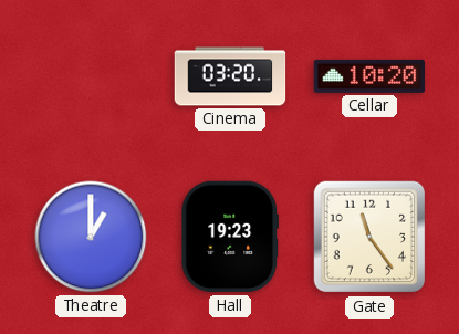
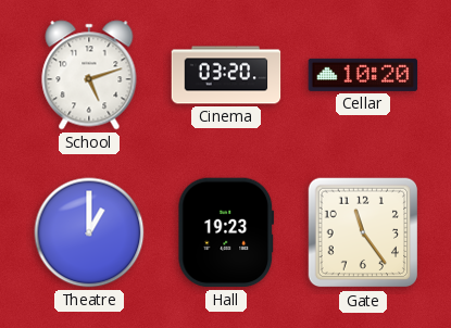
School: none -> 5:12 (89, 75)
